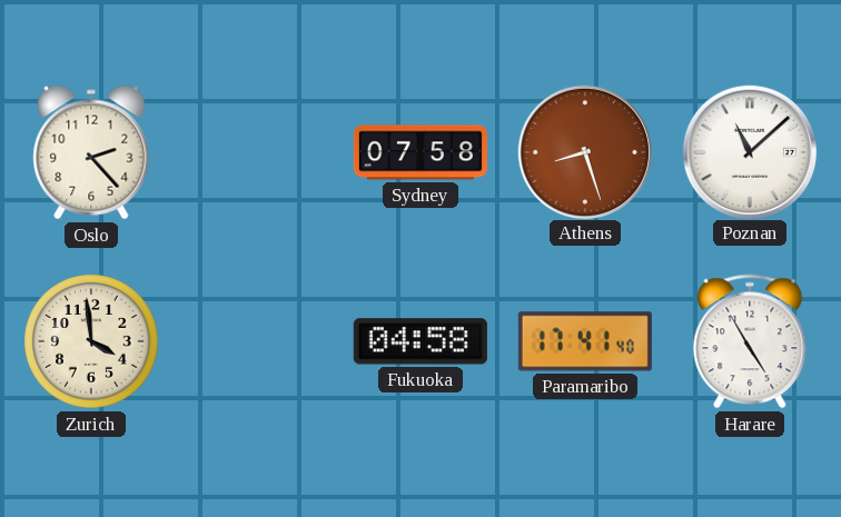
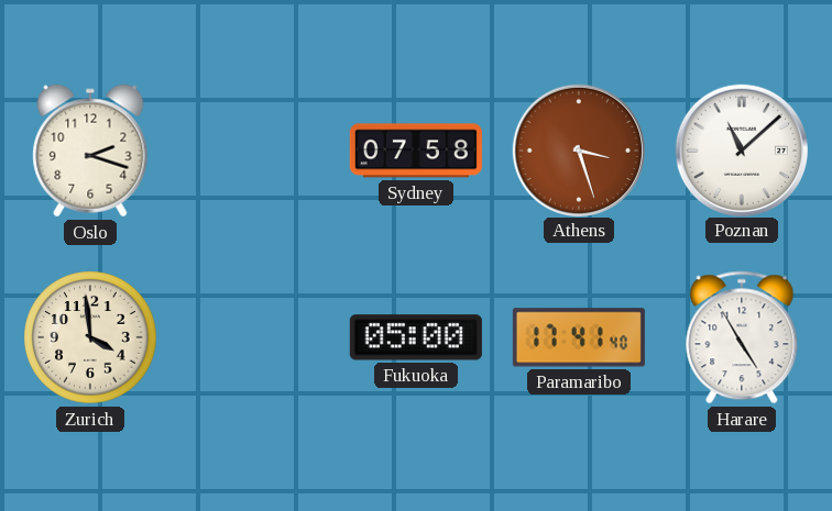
Oslo: 2:23 -> 2:18 (90, 151)
Athens: 8:27 -> 3:27 (578, 149)
Fukuoka: 04:58 -> 05:00 (416, 337)
